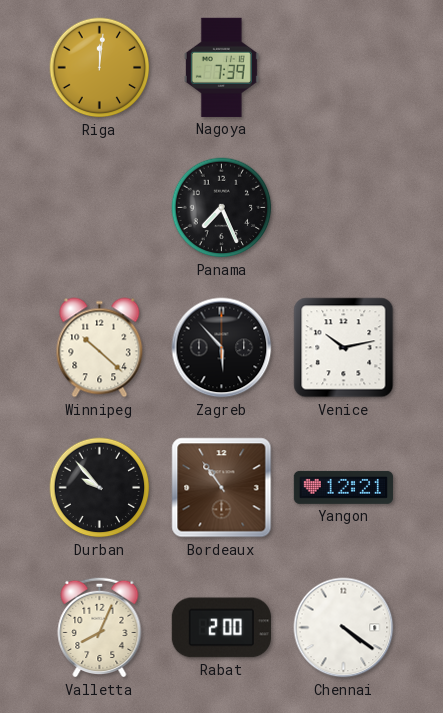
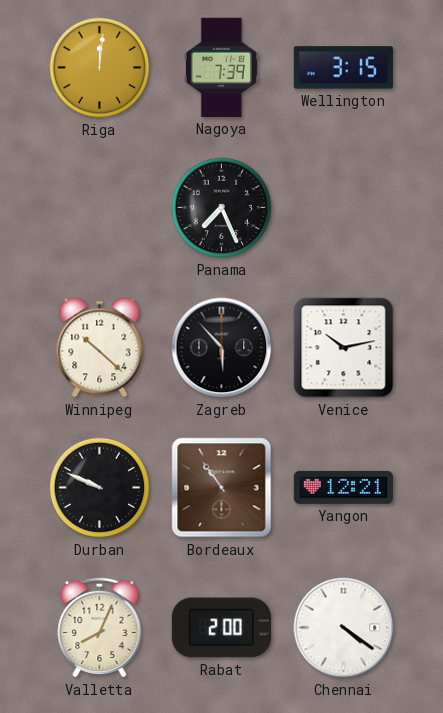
Wellington: none -> 3:15 (343, 68)
Durban: 9:53 -> 9:49 (100, 488)
